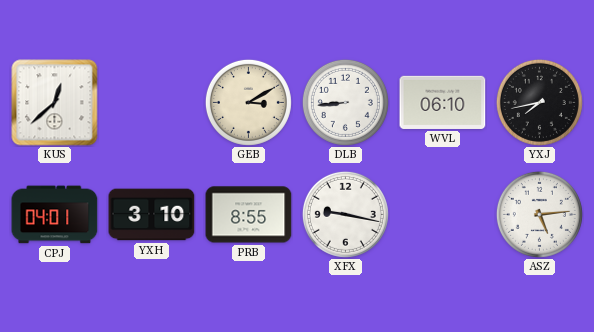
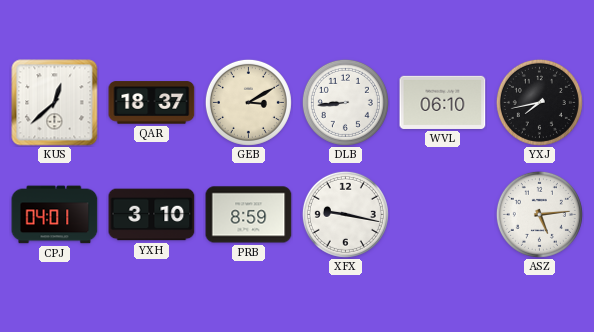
QAR: none -> 18:37 (152, 103)
PRB: 8:55 -> 8:59 (249, 215)
